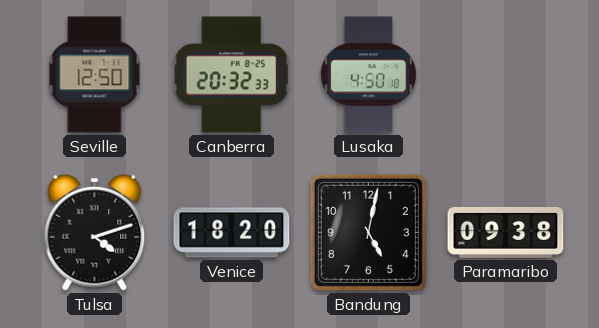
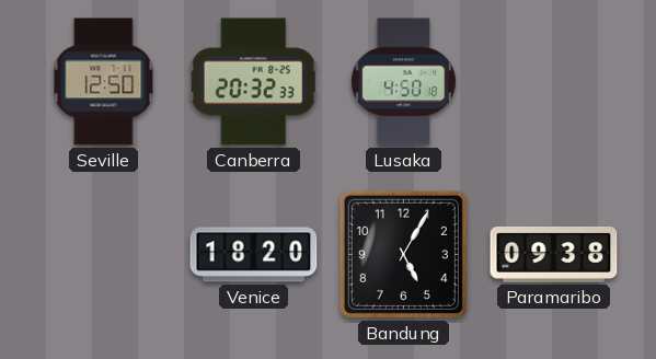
Tulsa: 4:12 -> none (95, 232)
Bandung: 5:02 -> 5:05 (403, 254)
